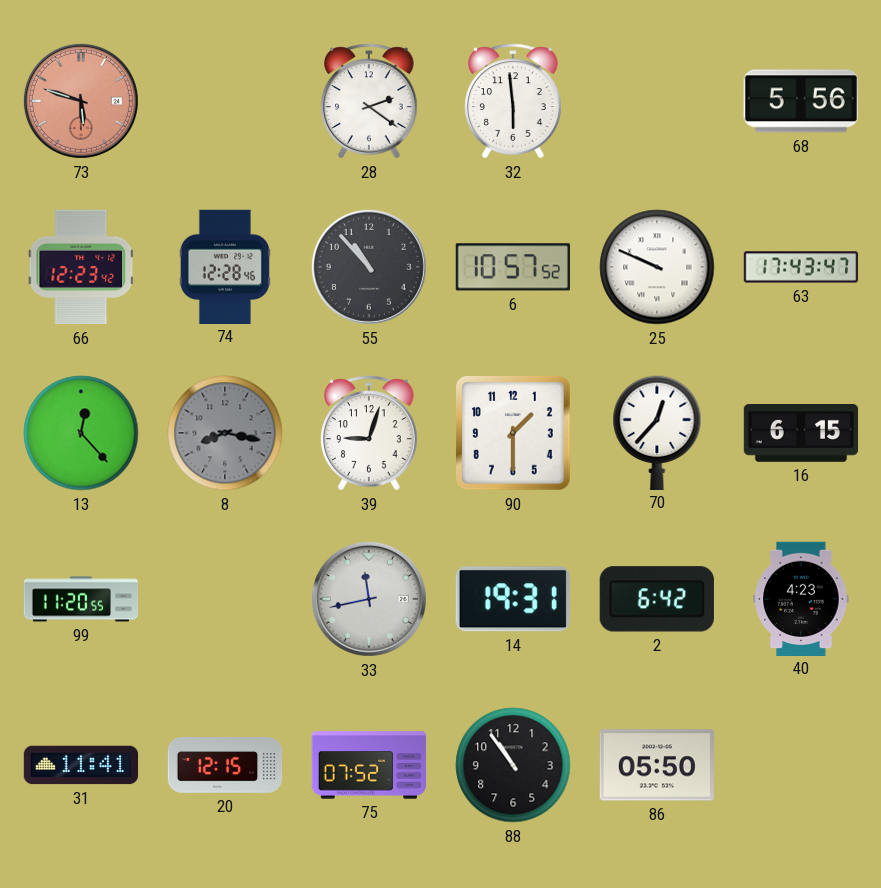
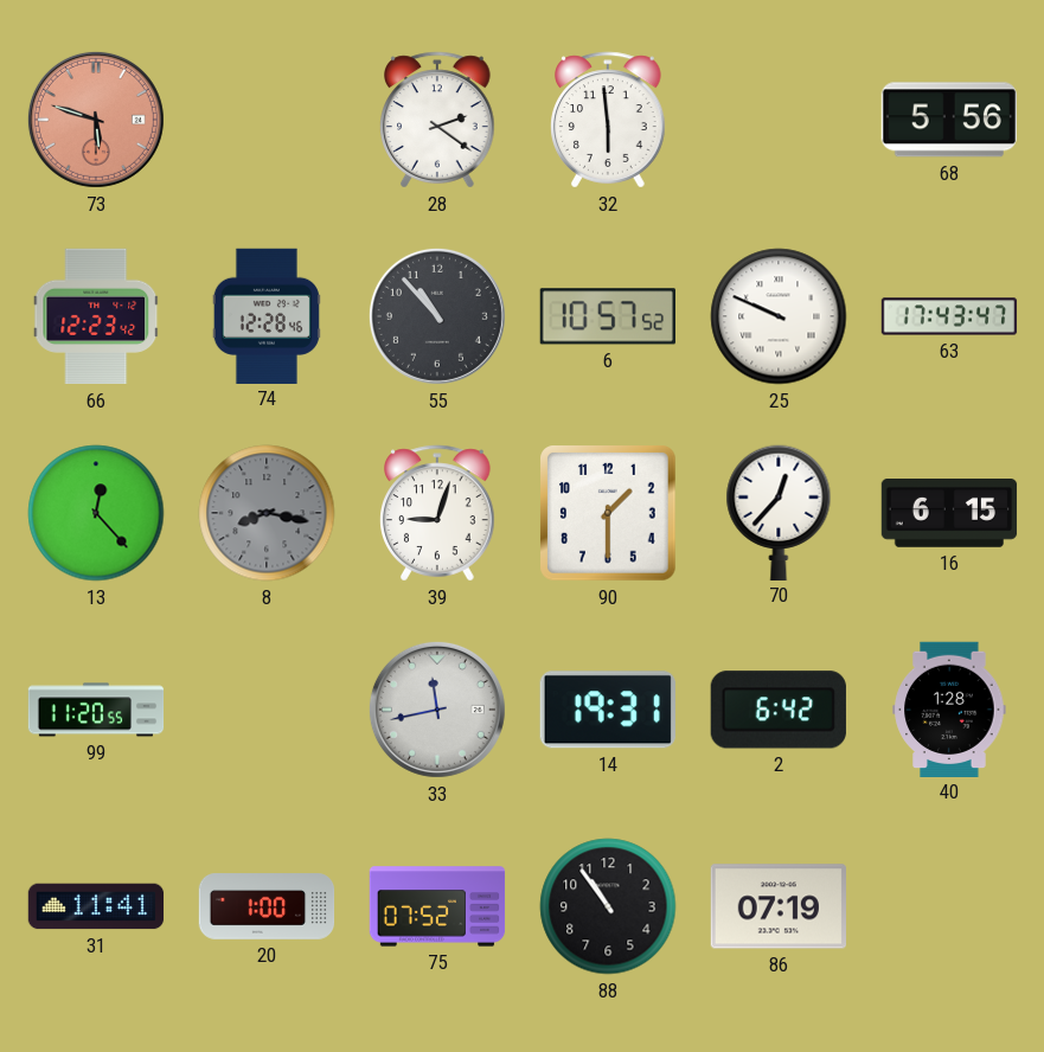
40: 4:23 -> 1:28 (949, 708)
20: 12:15 -> 1:00 (267, 906)
86: 05:50 -> 07:19 (777, 906)
